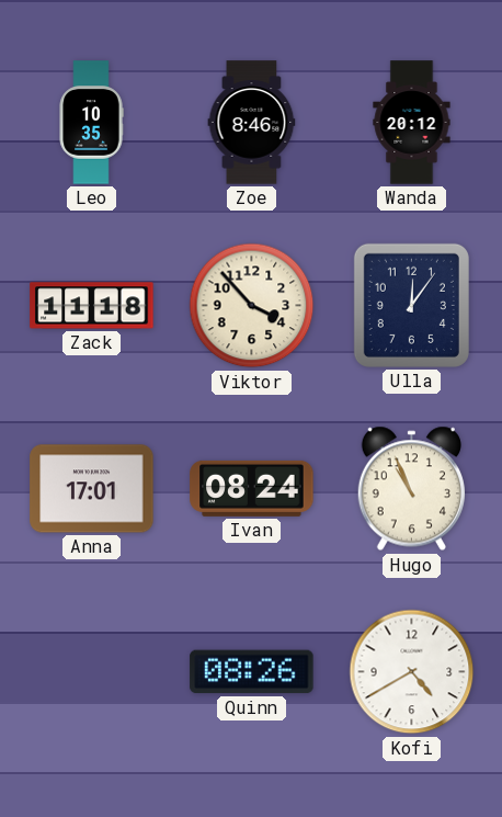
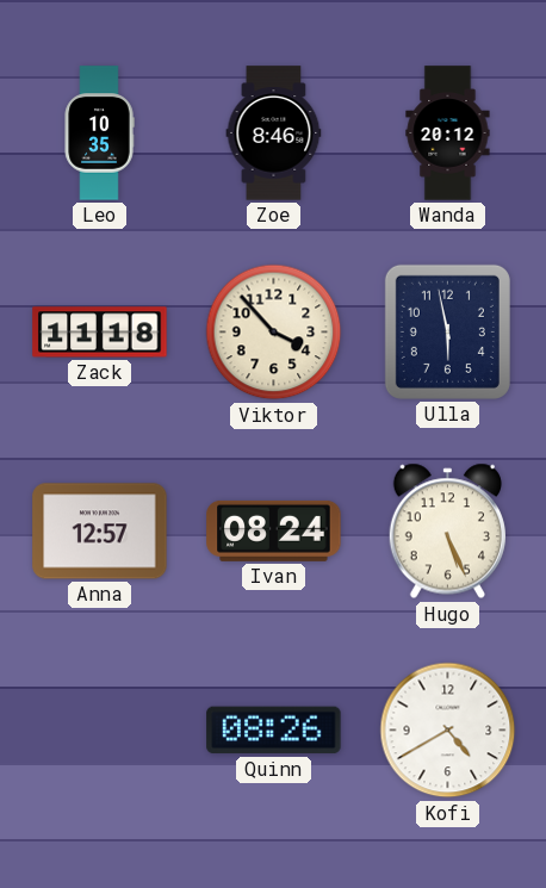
Ulla: 12:06 -> 5:58 (447, 331)
Anna: 17:01 -> 12:57 (100, 532)
Hugo: 10:56 -> 5:26 (447, 532)
